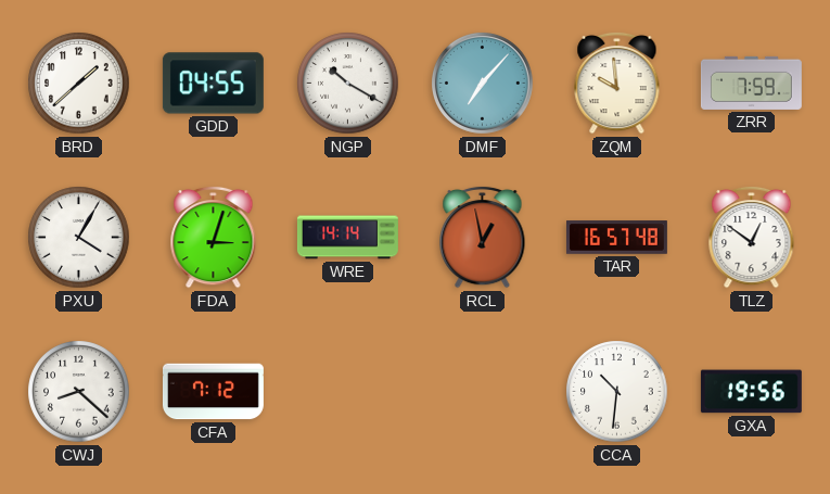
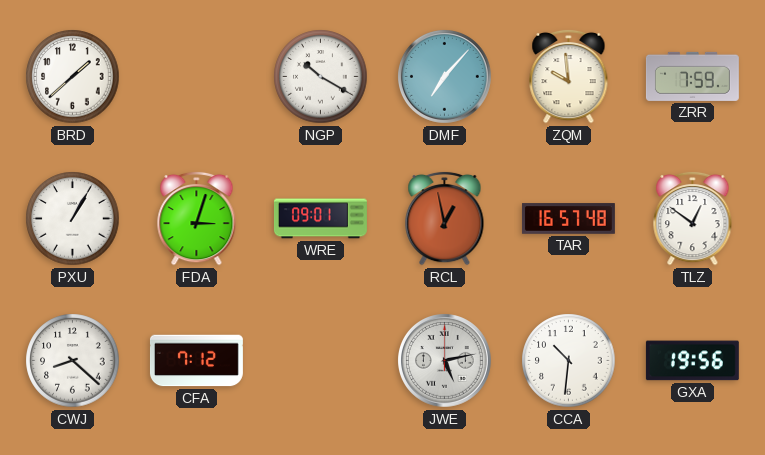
GDD: 04:55 -> none (213, 84)
PXU: 4:05 -> 1:05 (73, 219)
WRE: 14:14 -> 09:01 (320, 219)
JWE: none -> 5:13 (445, 361)
